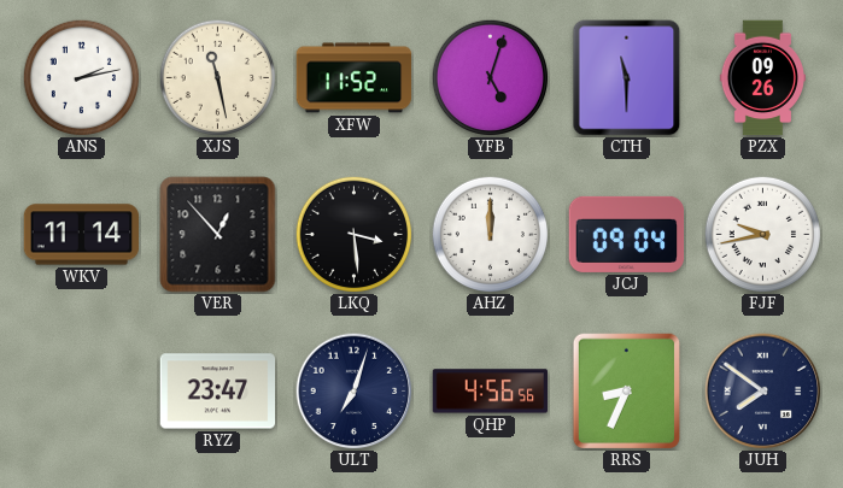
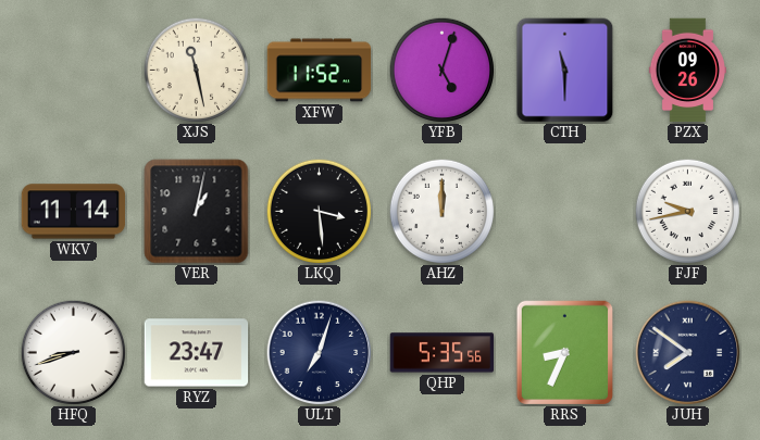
ANS: 2:13 -> none (81, 77)
VER: 12:53 -> 1:02 (197, 212)
JCJ: 09:04 -> none (627, 234)
HFQ: none -> 8:42 (73, 352)
QHP: 4:56 -> 5:35 (443, 353)
